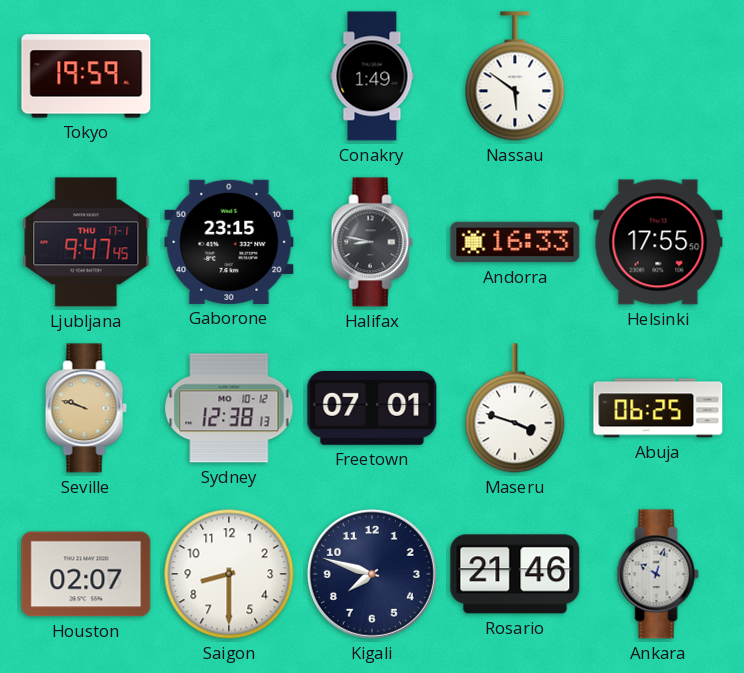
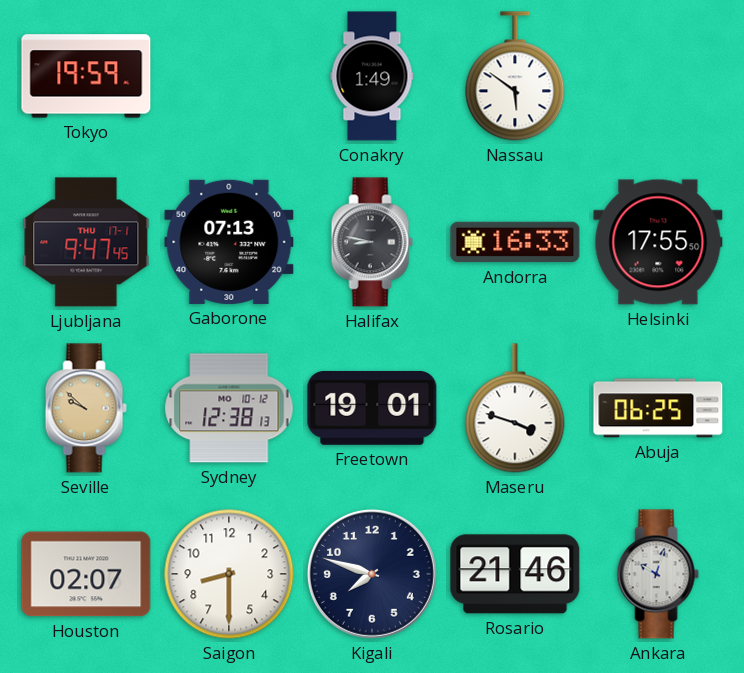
Gaborone: 23:15 -> 07:13 (229, 242)
Seville: 9:48 -> 9:52 (86, 408)
Freetown: 07:01 -> 19:01 (372, 408)
